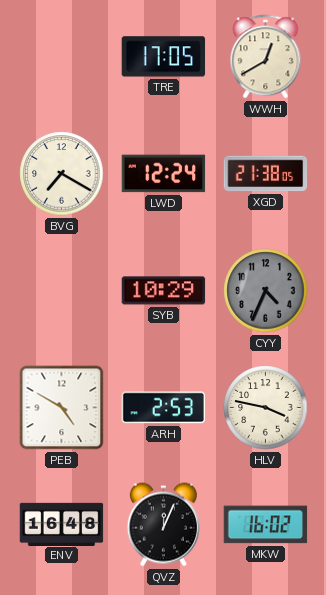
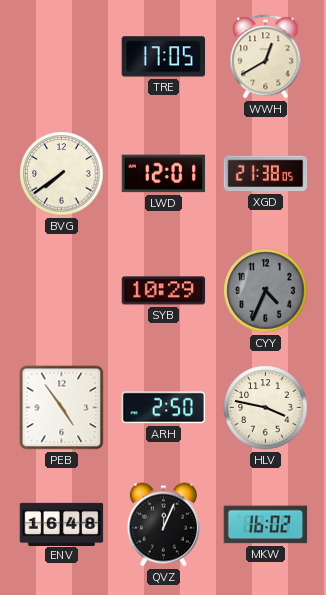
BVG: 7:20 -> 7:39 (62, 174)
LWD: 12:24 -> 12:01 (164, 174)
PEB: 4:50 -> 4:54 (62, 408)
ARH: 2:53 -> 2:50 (164, 408)
